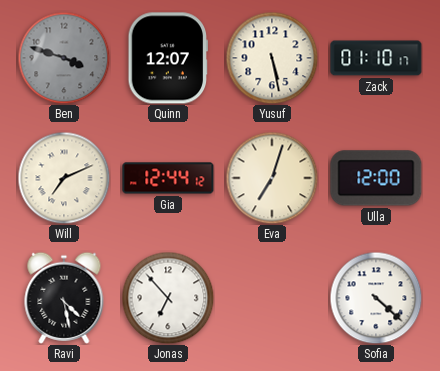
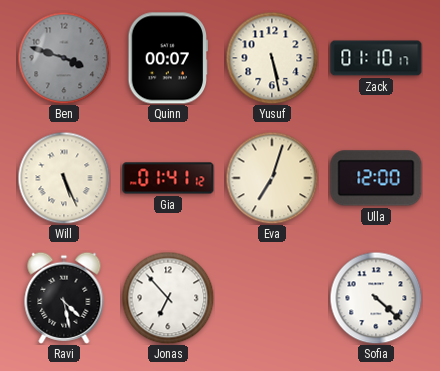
Quinn: 12:07 -> 00:07 (168, 58)
Will: 7:11 -> 5:26 (64, 178)
Gia: 12:44 -> 01:41 (168, 178)
